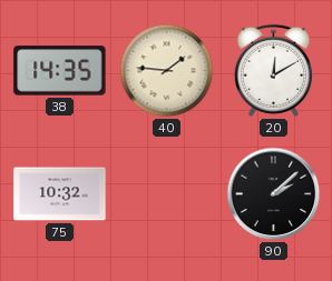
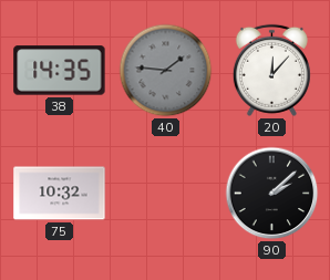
40 dial: cream -> grey (166, 71)
20: 12:10 -> 12:07 (271, 70)
